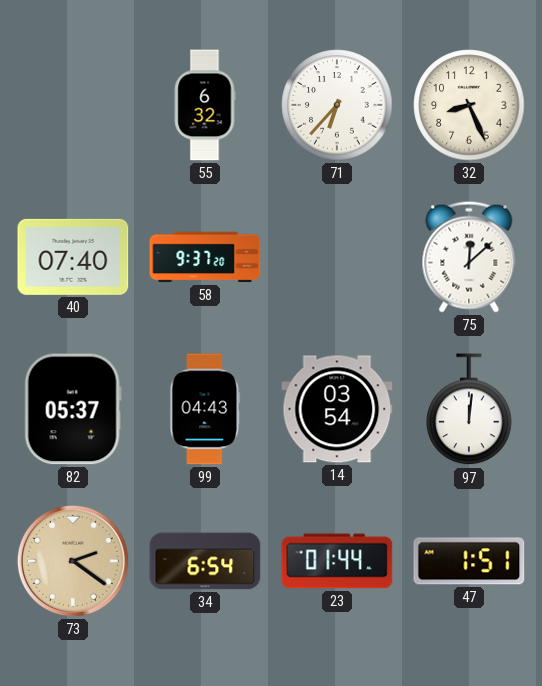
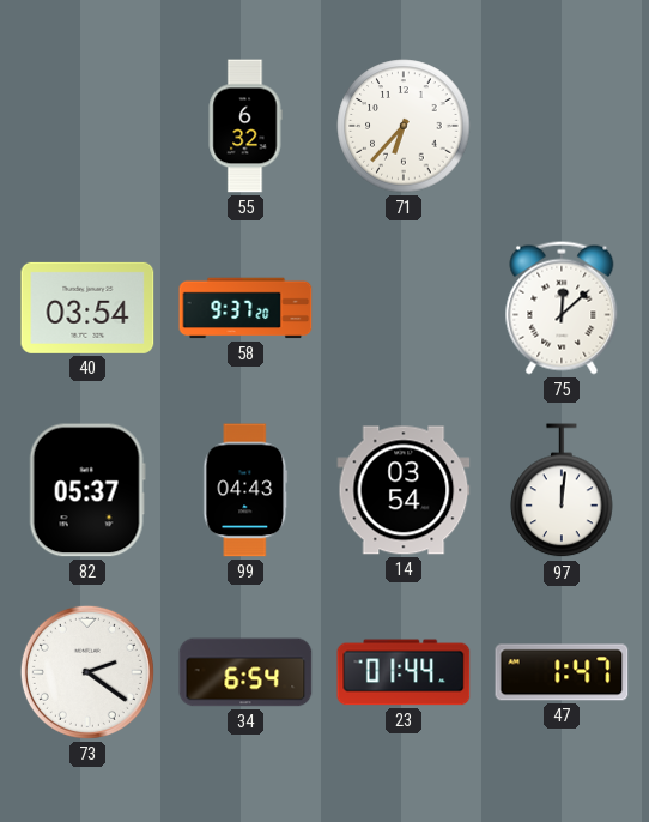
32: 8:26 -> none (469, 105)
40: 07:40 -> 03:54 (87, 308)
73 dial: champagne -> white (87, 672)
47: 1:51 -> 1:47 (562, 672)
